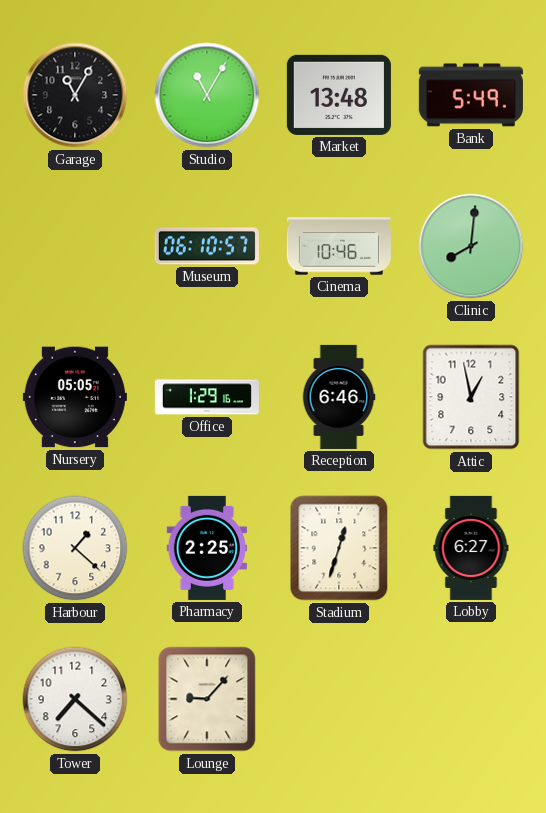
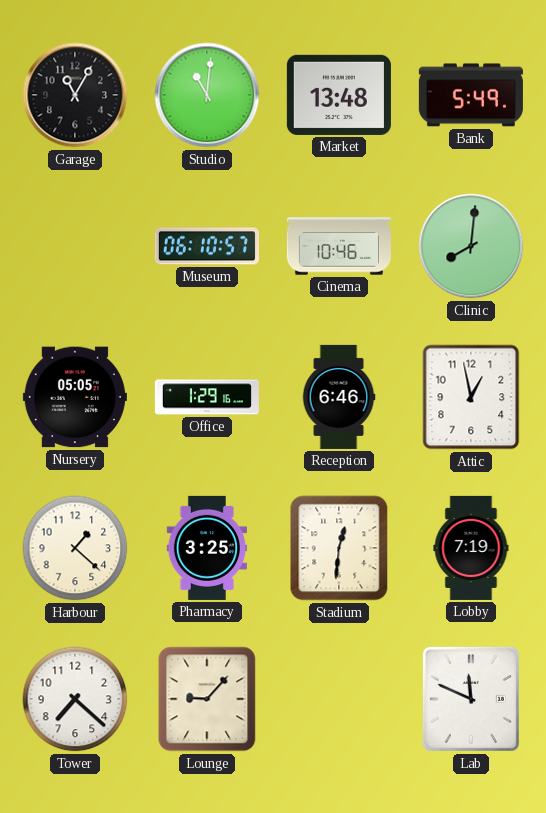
Studio: 11:05 -> 11:01 (207, 95)
Pharmacy: 2:25 -> 3:25 (206, 548)
Stadium: 12:33 -> 12:31 (339, 548)
Lobby: 6:27 -> 7:19 (471, 548)
Lab: none -> 11:49 (471, 699)
